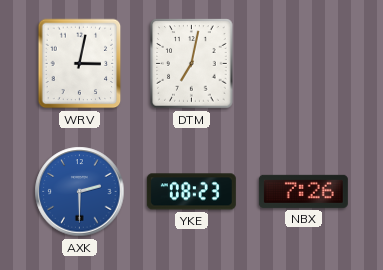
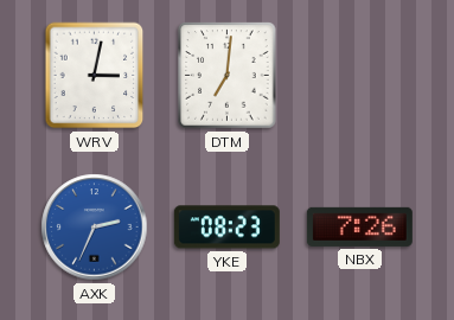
DTM: 7:02 -> 7:01 (228, 76)
AXK: 2:30 -> 2:34 (95, 228)
